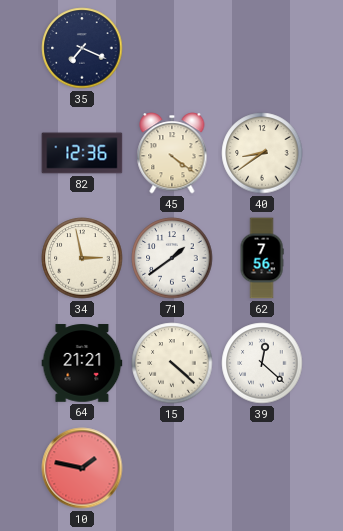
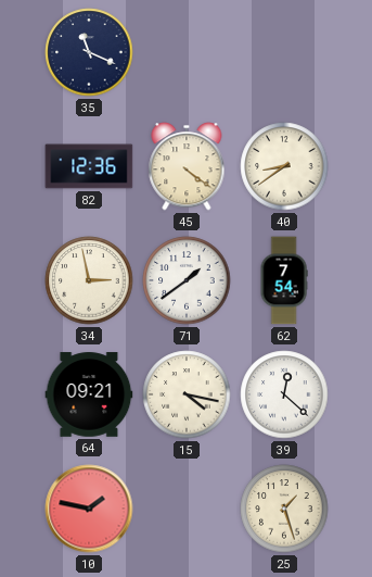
35: 7:19 -> 11:19 (89, 52)
62: 7:56 -> 7:54 (284, 280)
64: 21:21 -> 09:21 (89, 394)
15: 4:22 -> 4:17 (187, 394)
25: none -> 1:27 (284, 509)
